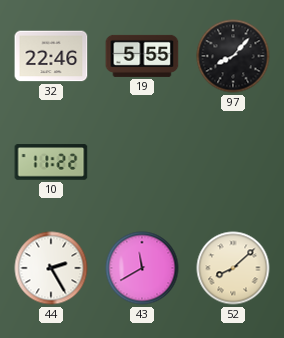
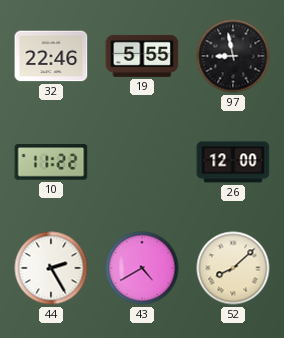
97: 8:07 -> 8:58 (233, 56)
26: none -> 12:00 (233, 162)
43: 11:40 -> 4:40 (142, 268)
